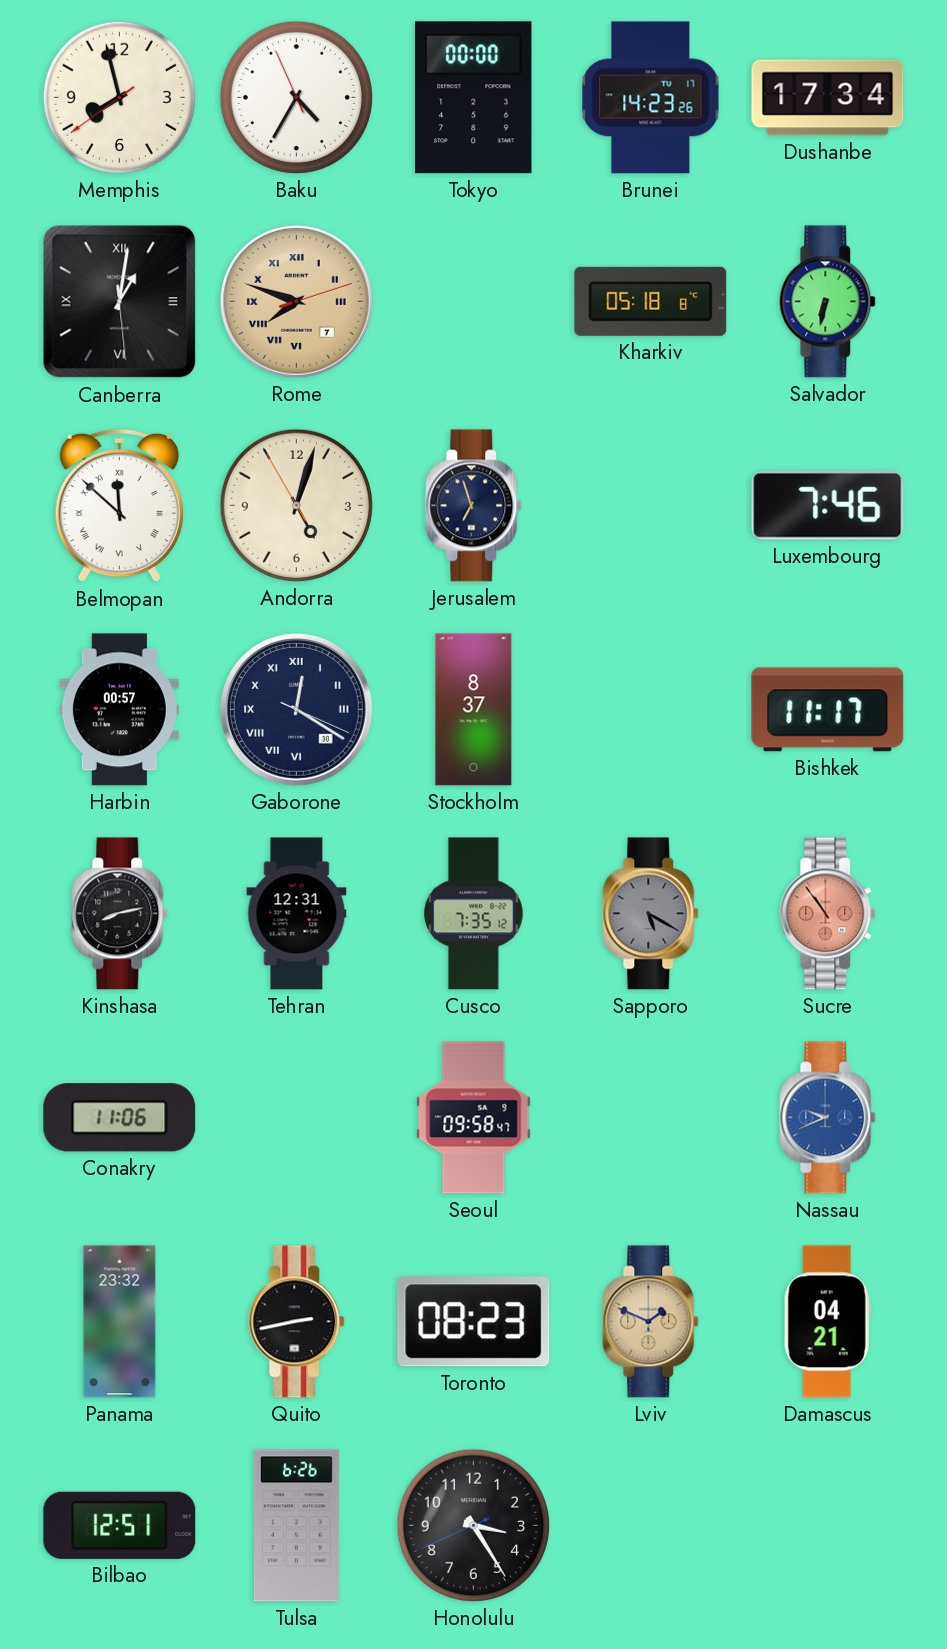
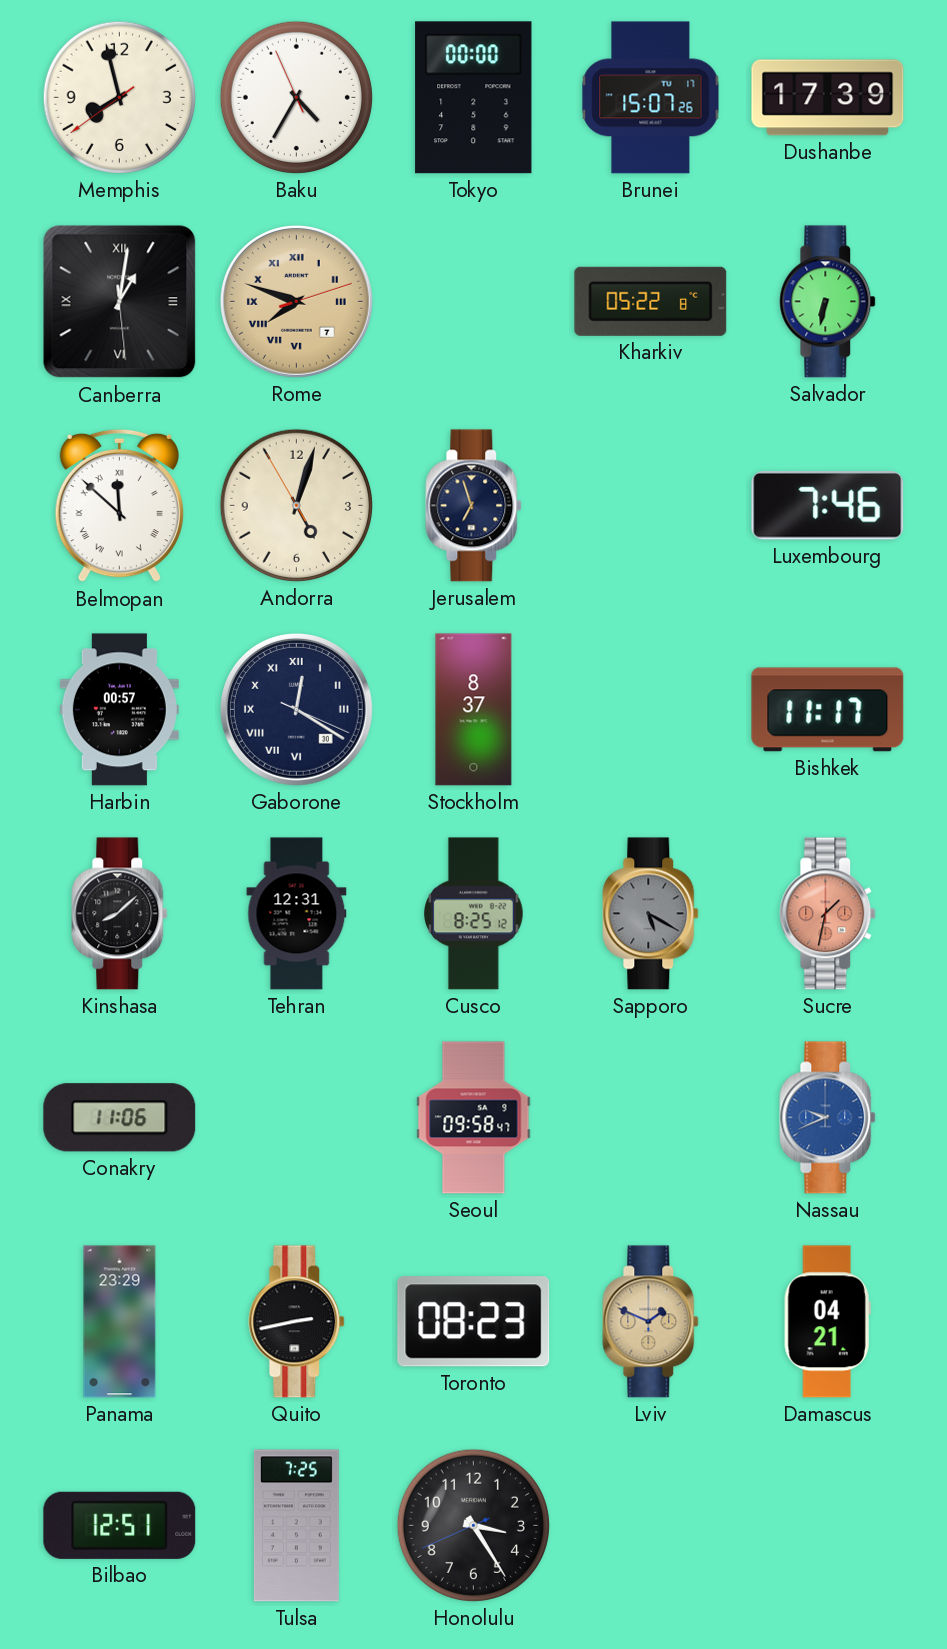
Brunei: 14:23 -> 15:07 (651, 98)
Dushanbe: 17:34 -> 17:39 (828, 98)
Kharkiv: 05:18 -> 05:22 (651, 301)
Kinshasa: 8:13 -> 8:08 (120, 914)
Cusco: 7:35 -> 8:25 (474, 914)
Sucre: 10:54 -> 1:32 (828, 914)
Panama: 23:32 -> 23:29 (120, 1322)
Tulsa: 6:26 -> 7:25 (296, 1526)
